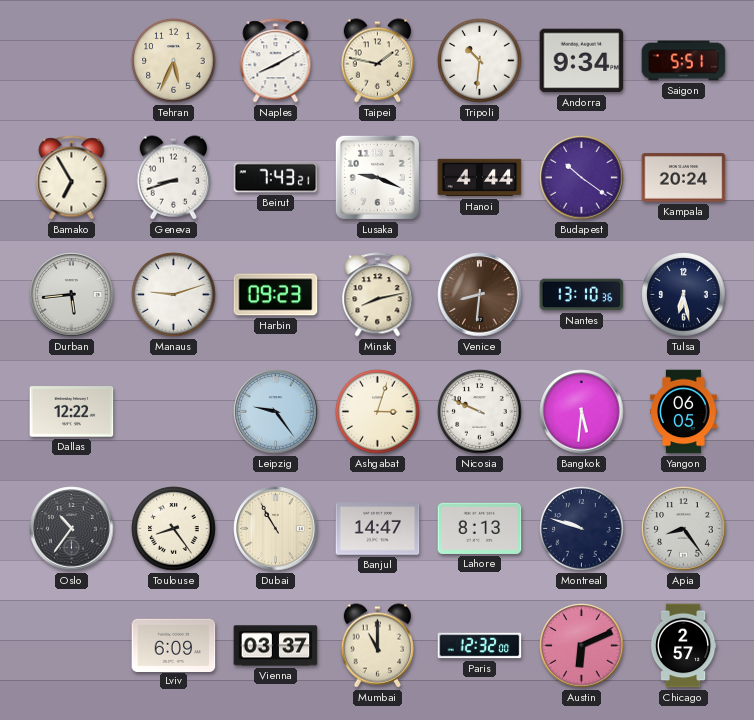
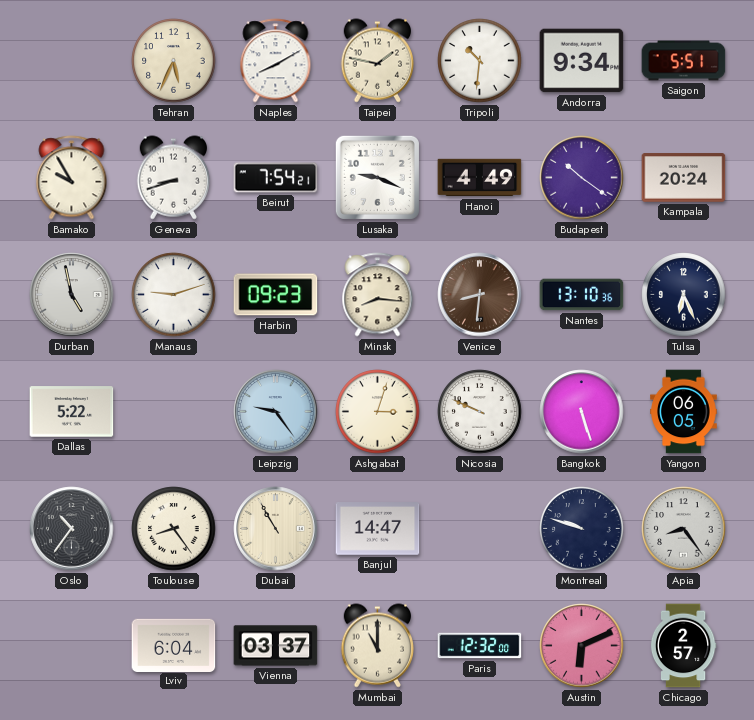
Bamako: 6:55 -> 9:55 (72, 178)
Beirut: 7:43 -> 7:54 (276, 178)
Hanoi: 4:44 -> 4:49 (480, 178)
Durban: 5:44 -> 4:58 (72, 295)
Minsk: 8:13 -> 8:16 (378, 295)
Tulsa: 6:28 -> 6:26 (684, 295)
Dallas: 12:22 -> 5:22 (72, 412)
Bangkok: 5:31 -> 5:27 (582, 412)
Lahore: 8:13 -> none (480, 528)
Lviv: 6:09 -> 6:04 (174, 645)
